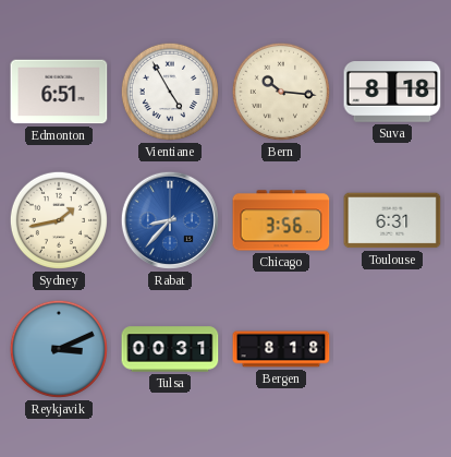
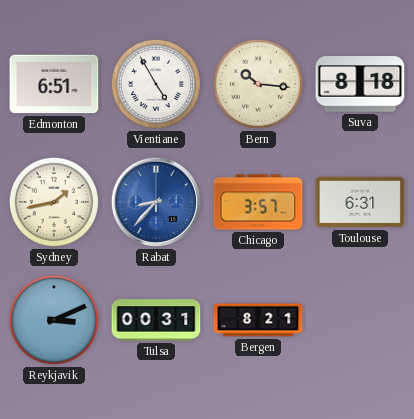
Chicago: 3:56 -> 3:57 (258, 202)
Bergen: 8:18 -> 8:21 (258, 320)
